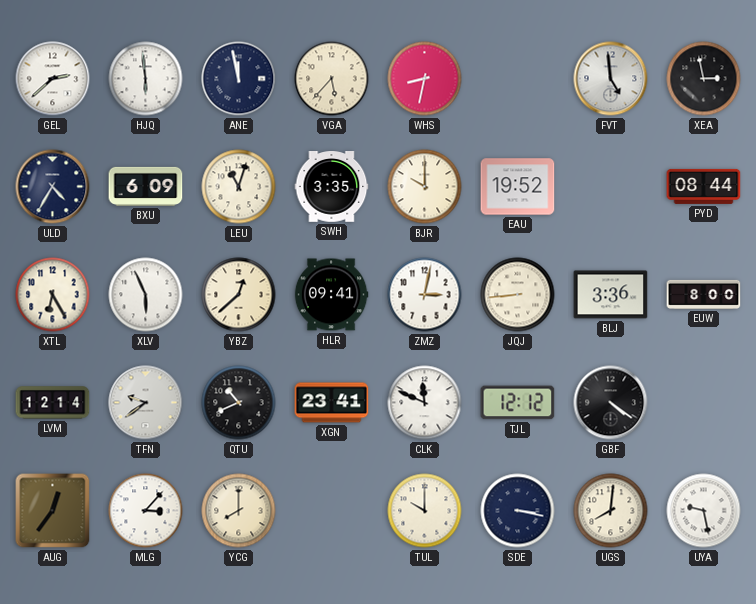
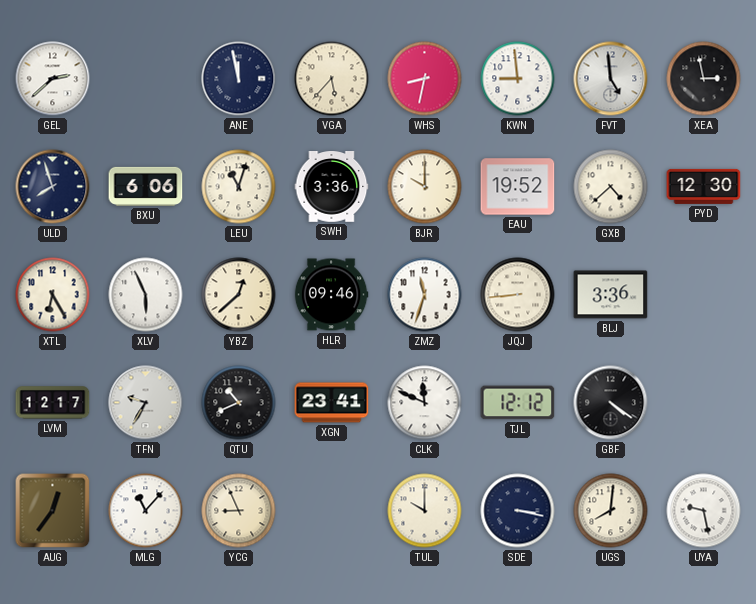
HJQ: 5:59 -> none (146, 79)
KWN: none -> 8:59 (518, 79)
ULD: 4:35 -> 7:57 (53, 187)
BXU: 6:09 -> 6:06 (146, 186)
SWH: 3:35 -> 3:36 (332, 187)
GXB: none -> 4:38 (611, 187)
PYD: 08:44 -> 12:30 (704, 186)
HLR: 09:41 -> 09:46 (331, 295)
ZMZ: 3:02 -> 11:33 (425, 295)
EUW: 8:00 -> none (704, 294)
LVM: 12:14 -> 12:17 (53, 403)
TFN: 9:39 -> 9:35 (146, 403)
MLG: 3:07 -> 11:07 (146, 511)
YCG: 8:00 -> 8:56 (239, 511)
